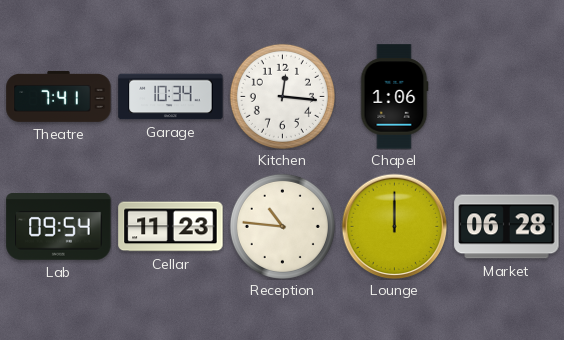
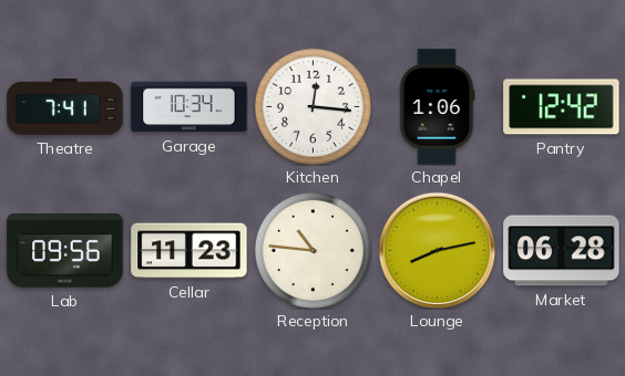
Pantry: none -> 12:42 (562, 107)
Lab: 09:54 -> 09:56 (65, 251)
Lounge: 12:00 -> 8:13 (437, 250)
